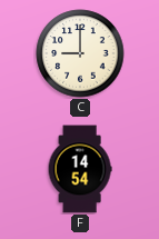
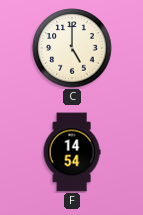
C: 9:00 -> 5:00 (72, 48)
